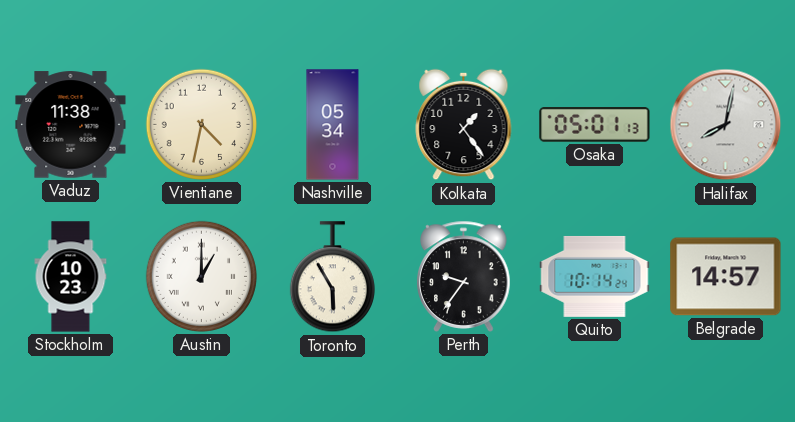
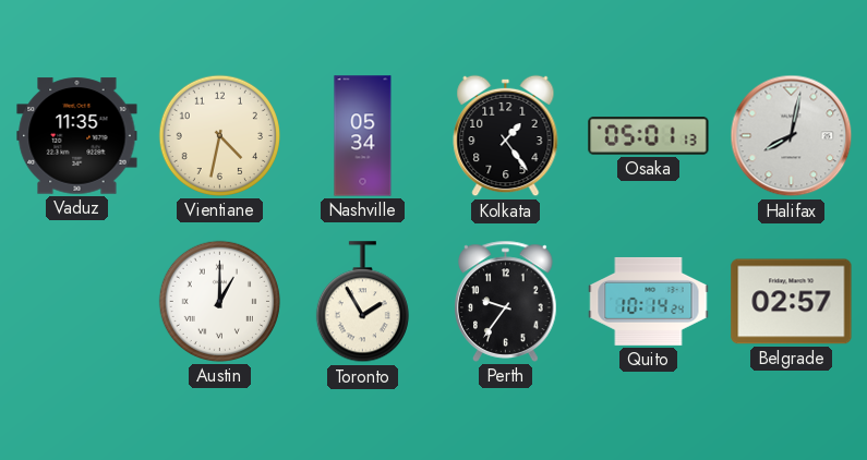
Vaduz: 11:38 -> 11:35 (77, 136)
Stockholm: 10:23 -> none (71, 277)
Toronto: 5:55 -> 1:55 (362, 302)
Belgrade: 14:57 -> 02:57 (792, 302)
